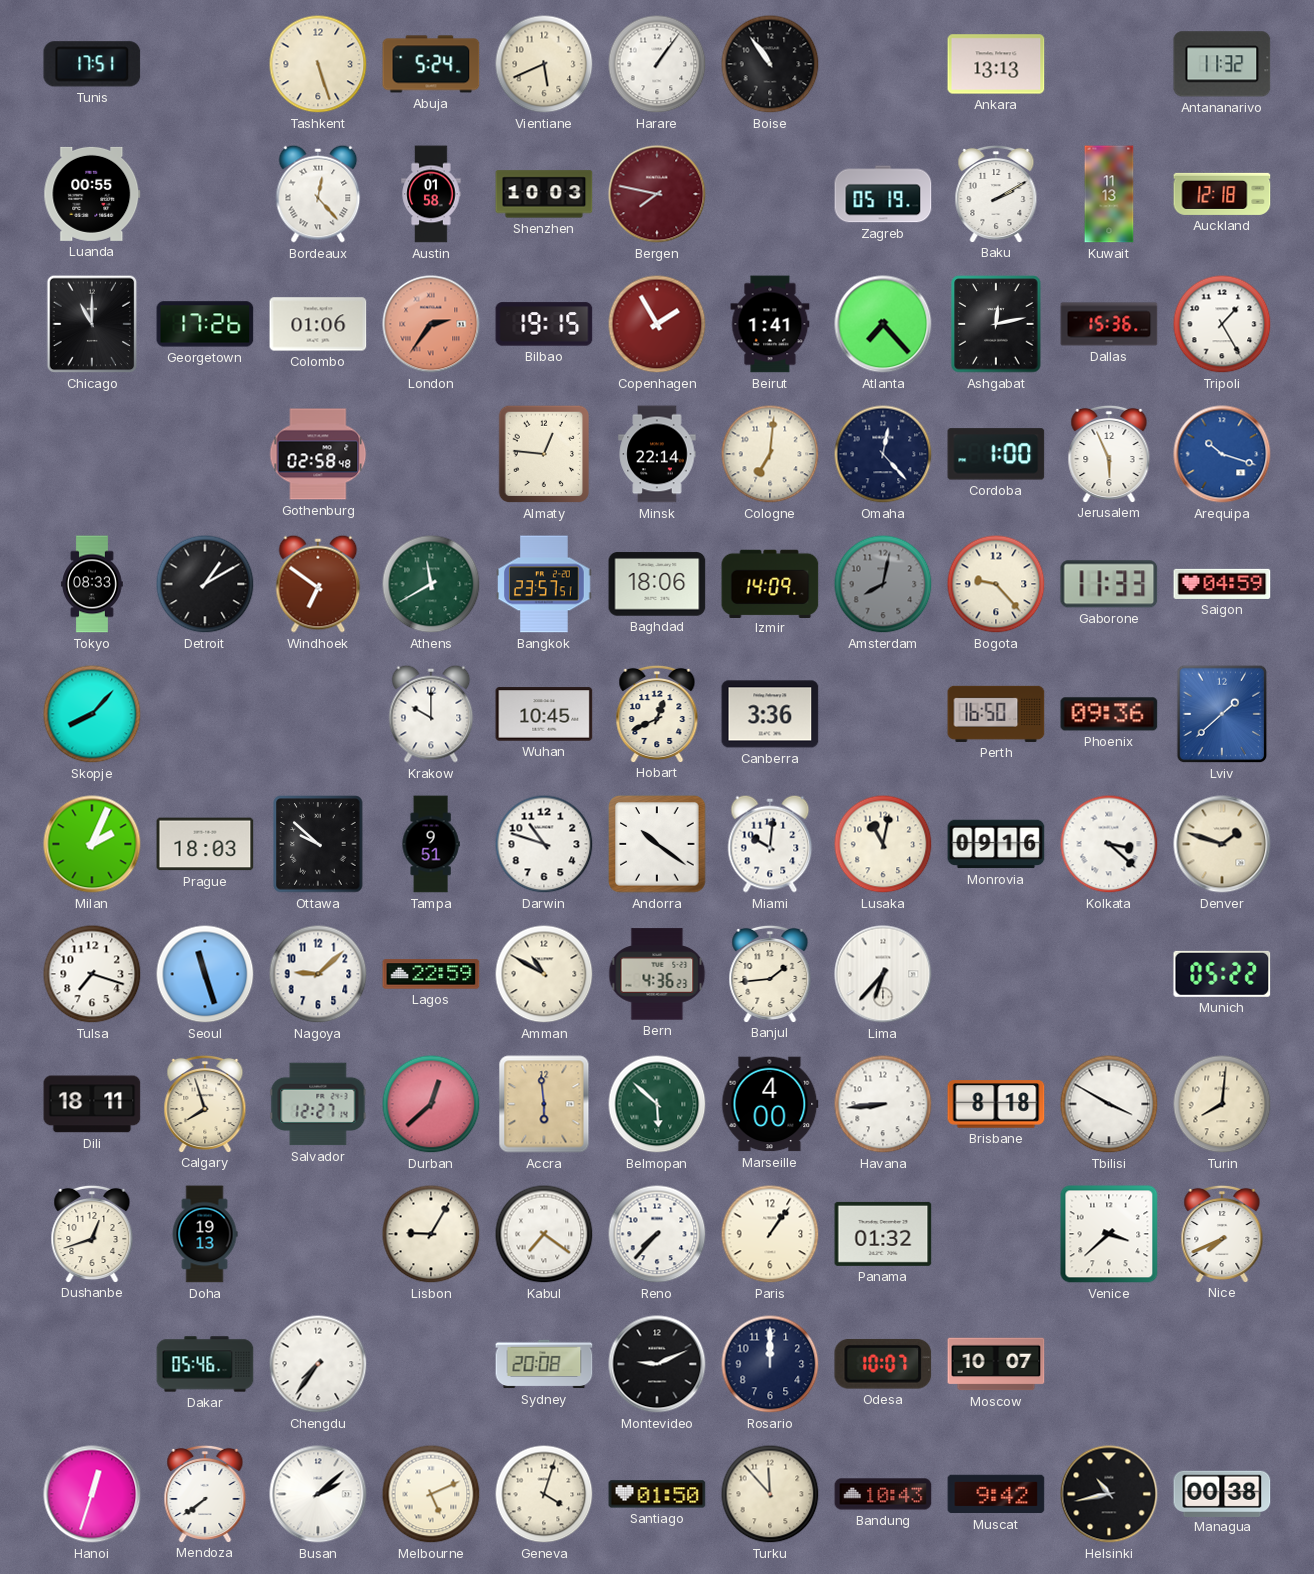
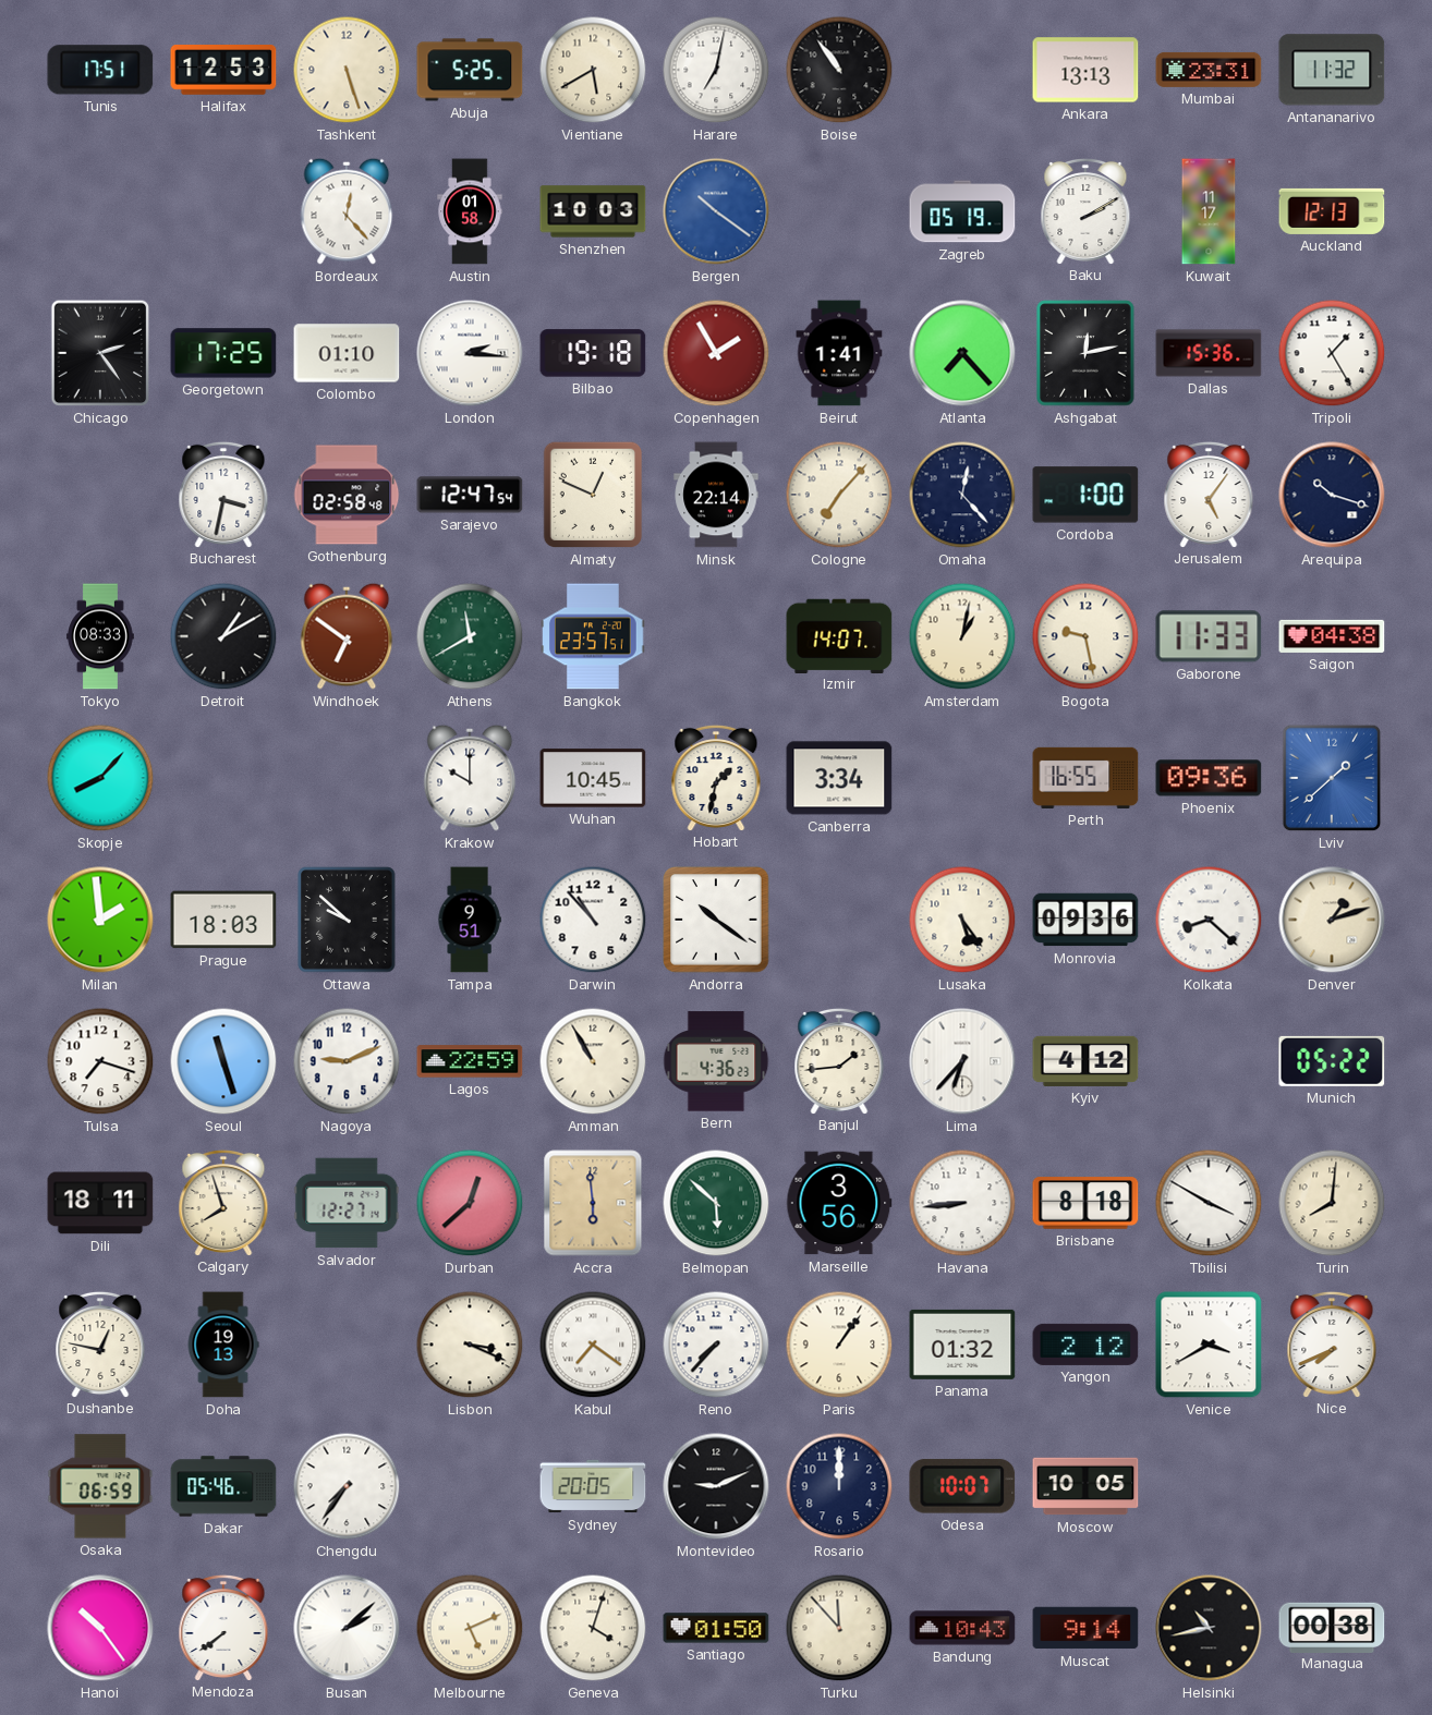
Halifax: none -> 12:53 (223, 71)
Abuja: 5:24 -> 5:25 (470, 70)
Vientiane: 5:41 -> 5:40 (593, 70)
Harare: 1:06 -> 7:02 (716, 70)
Mumbai: none -> 23:31 (1209, 70)
Luanda: 00:55 -> none (92, 194)
Bergen: 7:47 -> 10:21 (716, 211)
Bergen dial: burgundy -> blue (716, 211)
Kuwait: 11:13 -> 11:17 (1209, 211)
Auckland: 12:18 -> 12:13 (1332, 211)
Chicago: 11:00 -> 2:24 (100, 353)
Georgetown: 17:26 -> 17:25 (223, 353)
Colombo: 01:06 -> 01:10 (347, 353)
London: 2:36 -> 2:16 (470, 353)
London dial: salmon -> white (470, 353)
Bilbao: 19:15 -> 19:18 (593, 353)
Bucharest: none -> 3:32 (223, 494)
Sarajevo: none -> 12:47 (470, 495)
Almaty: 12:46 -> 12:49 (593, 495)
Cologne: 7:01 -> 7:07 (839, 495)
Jerusalem: 5:56 -> 5:06 (1209, 494)
Arequipa dial: blue -> navy (1332, 495)
Baghdad: 18:06 -> none (657, 584)
Izmir: 14:09 -> 14:07 (839, 635)
Amsterdam: 8:02 -> 1:02 (962, 636)
Amsterdam dial: grey -> cream (962, 636)
Bogota: 9:23 -> 9:28 (1085, 636)
Saigon: 04:59 -> 04:38 (1332, 636)
Hobart: 12:41 -> 1:32 (716, 777)
Canberra: 3:36 -> 3:34 (839, 778)
Perth: 16:50 -> 16:55 (1085, 778)
Milan: 2:04 -> 1:59 (100, 920)
Darwin: 10:48 -> 10:53 (593, 920)
Miami: 10:01 -> none (770, 844)
Lusaka: 11:02 -> 5:24 (962, 920)
Monrovia: 09:16 -> 09:36 (1085, 920)
Kolkata: 3:22 -> 8:22 (1209, 920)
Denver: 1:48 -> 1:12 (1332, 920)
Nagoya: 9:08 -> 9:11 (347, 1061)
Amman: 10:50 -> 10:55 (593, 1061)
Kyiv: none -> 4:12 (1085, 1061)
Marseille: 4:00 -> 3:56 (839, 1203)
Dushanbe: 12:42 -> 12:47 (100, 1343)
Lisbon: 9:05 -> 3:19 (470, 1345)
Yangon: none -> 2:12 (1085, 1345)
Venice: 3:38 -> 3:40 (1209, 1345)
Osaka: none -> 06:59 (100, 1486)
Sydney: 20:08 -> 20:05 (593, 1486)
Moscow: 10:07 -> 10:05 (1085, 1486)
Hanoi: 12:33 -> 10:24 (100, 1628)
Muscat: 9:42 -> 9:14 (1085, 1628)
